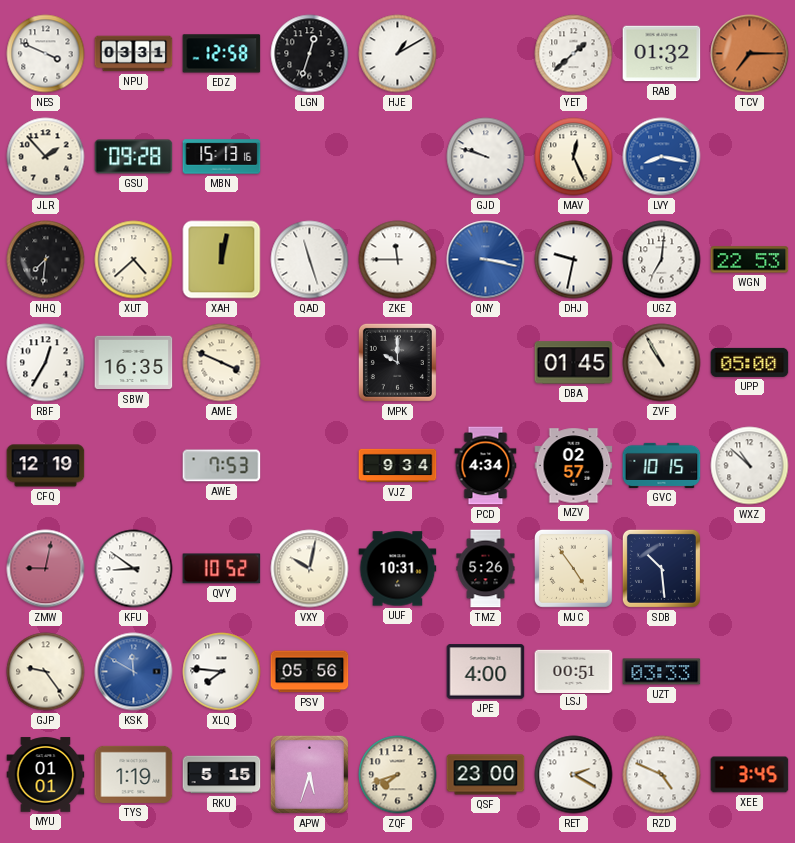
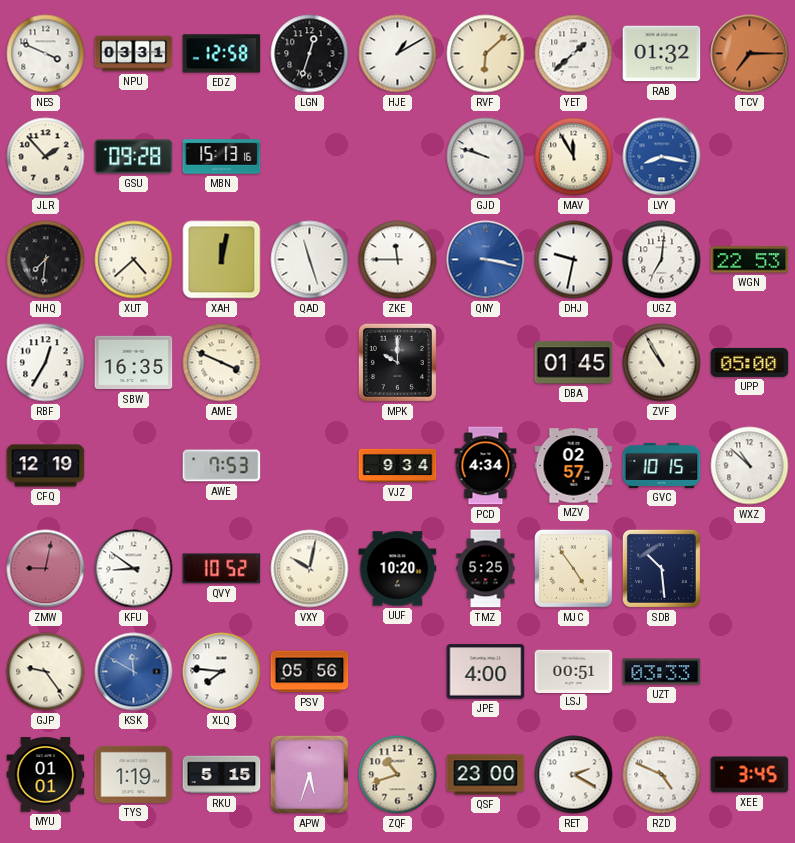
RVF: none -> 6:08 (486, 54)
MAV: 12:26 -> 11:55 (574, 157)
UUF: 10:31 -> 10:20 (398, 569)
TMZ: 5:26 -> 5:25 (486, 569)
ZQF: 7:42 -> 10:42 (398, 775)
